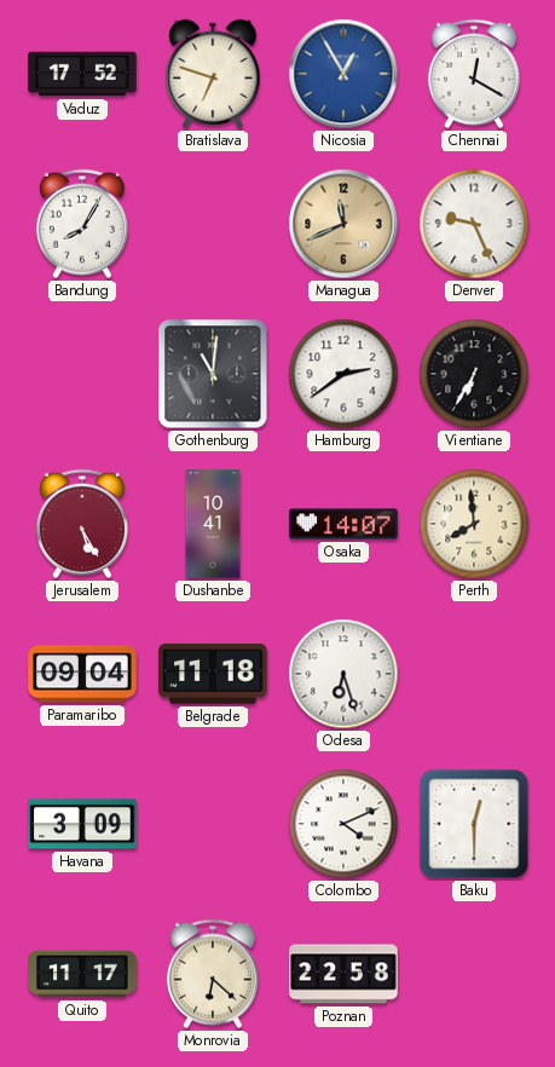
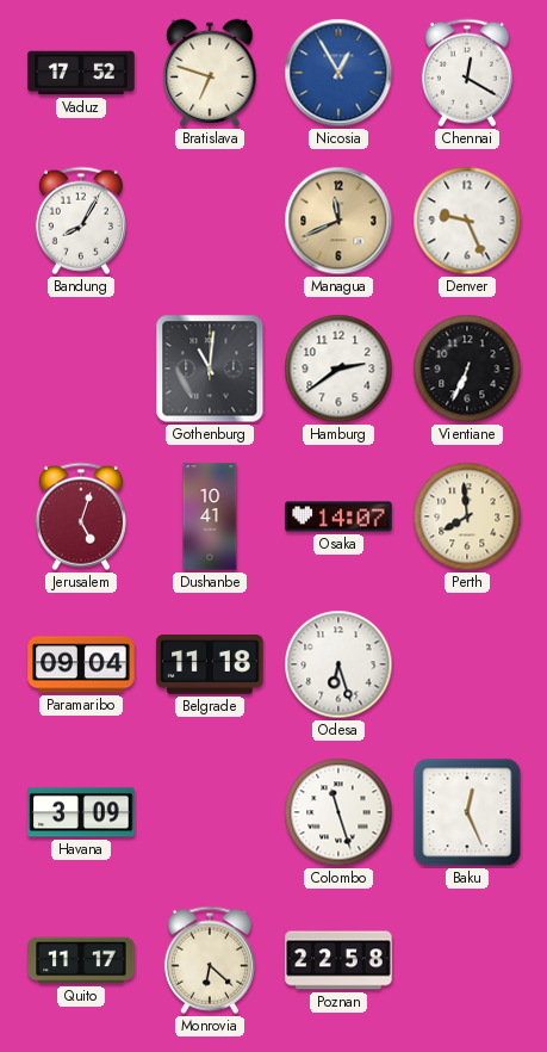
Vientiane: 6:35 -> 6:34 (467, 369)
Jerusalem: 5:25 -> 5:03 (81, 516)
Colombo: 4:11 -> 11:27 (338, 812)
Baku: 12:30 -> 12:26 (467, 812)
